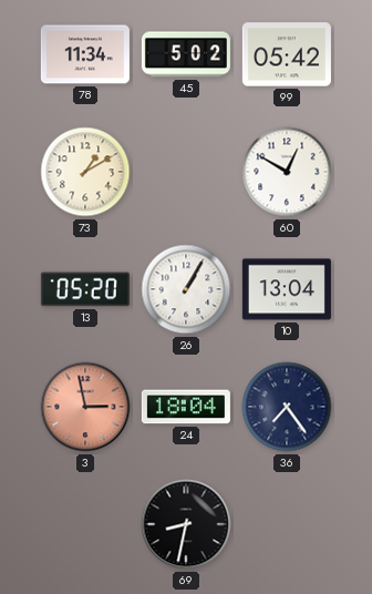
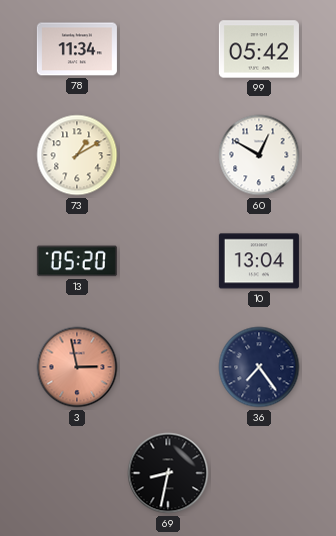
45: 5:02 -> none (186, 54)
26: 1:05 -> none (186, 289)
24: 18:04 -> none (186, 407)
